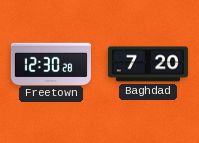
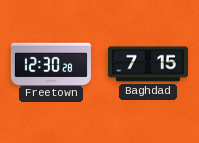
Baghdad: 7:20 -> 7:15 (148, 64)
